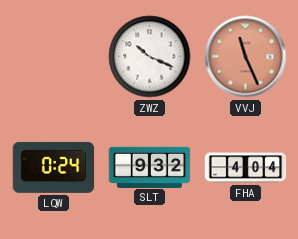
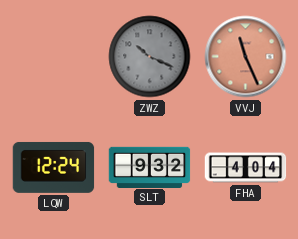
ZWZ dial: white -> grey (150, 57)
LQW: 0:24 -> 12:24 (54, 168)
